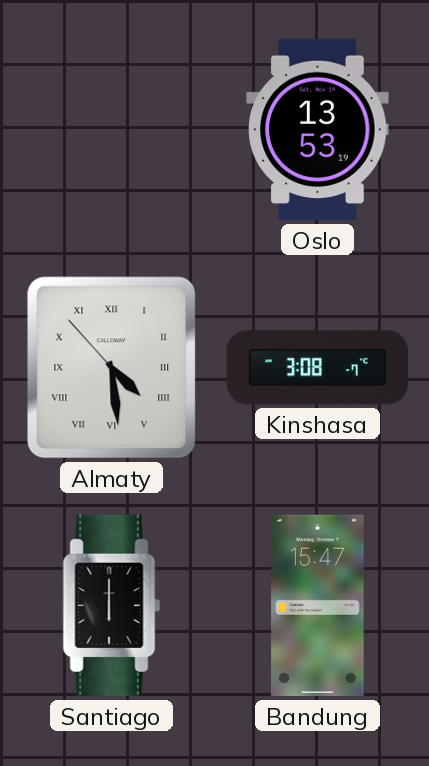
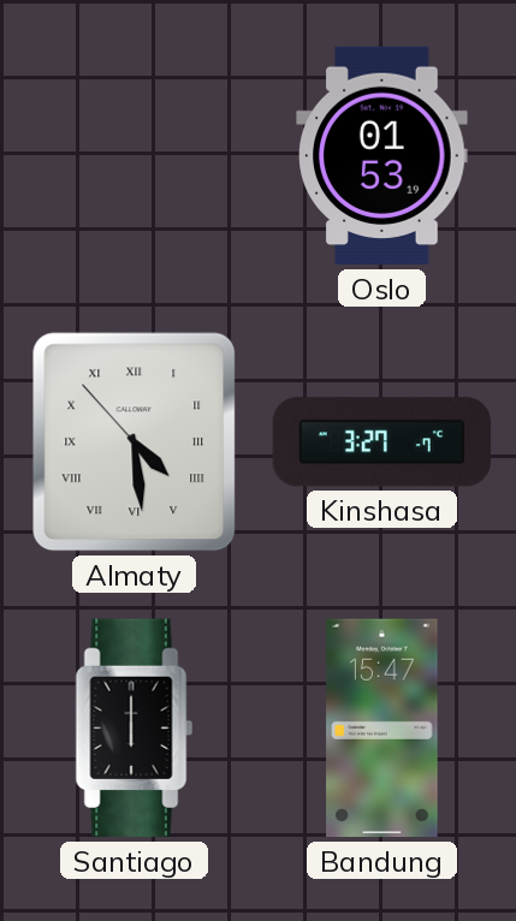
Oslo: 13:53 -> 01:53 (382, 156)
Kinshasa: 3:08 -> 3:27 (382, 442)
